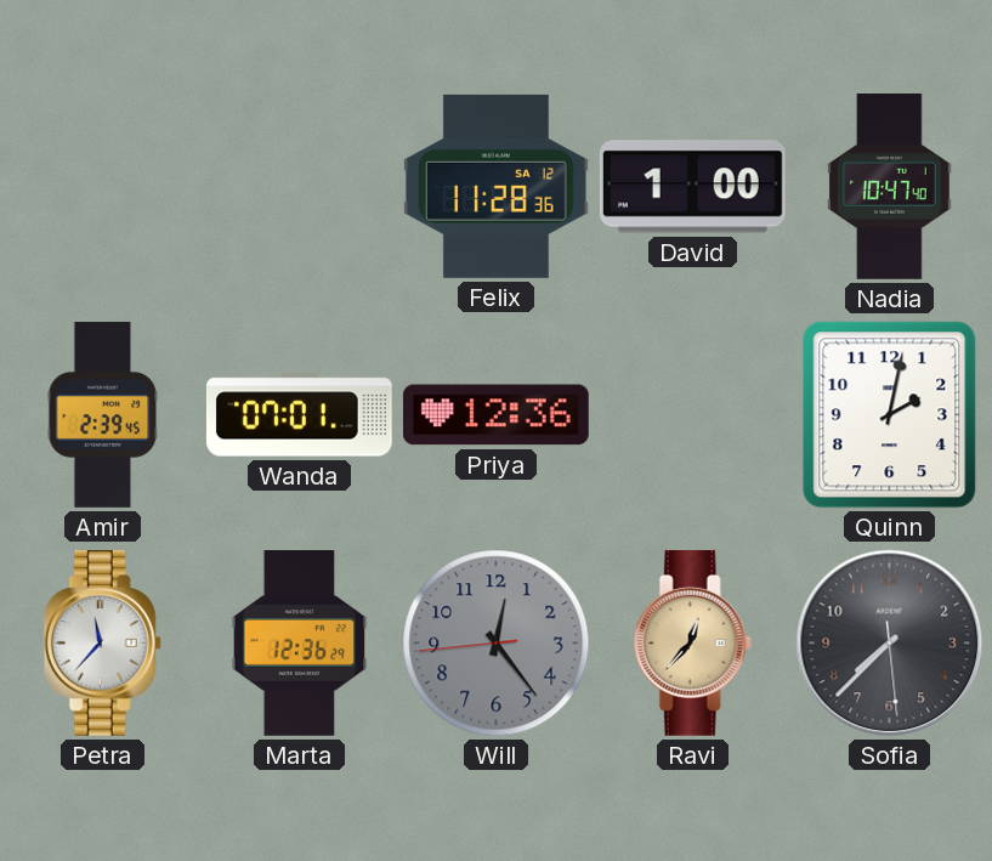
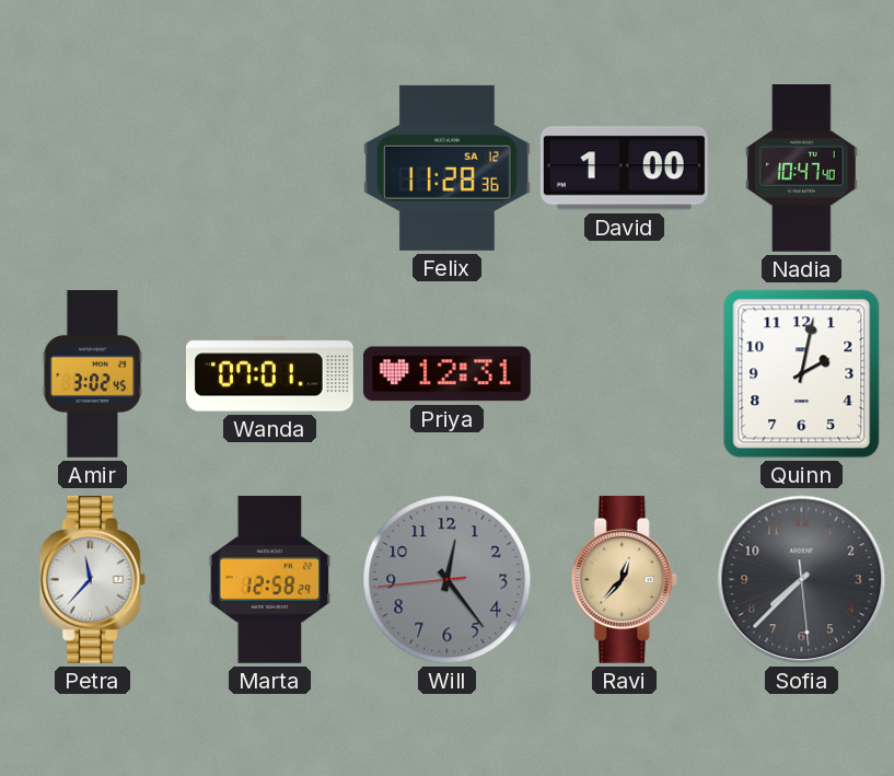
Amir: 2:39 -> 3:02 (93, 374)
Priya: 12:36 -> 12:31 (446, 374)
Marta: 12:36 -> 12:58 (270, 580)
